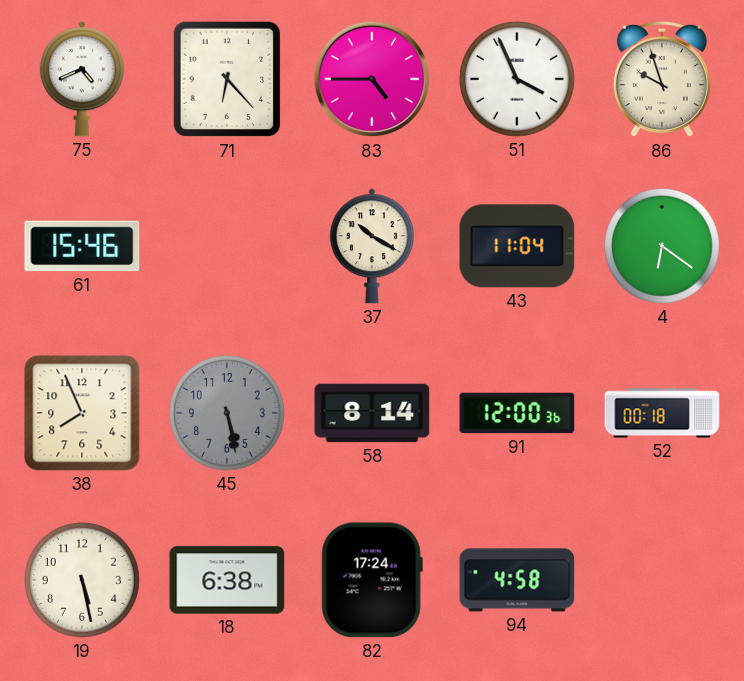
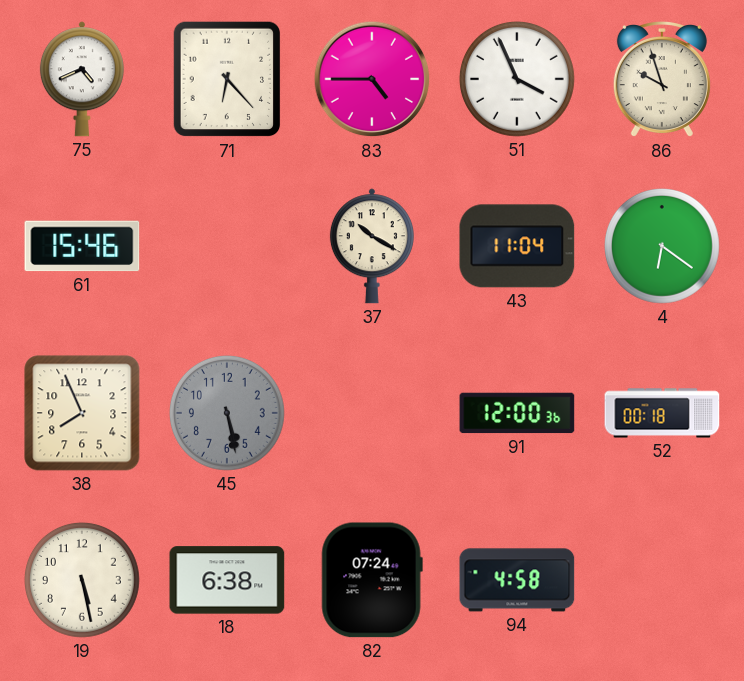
58: 8:14 -> none (372, 413)
82: 17:24 -> 07:24 (372, 580)
